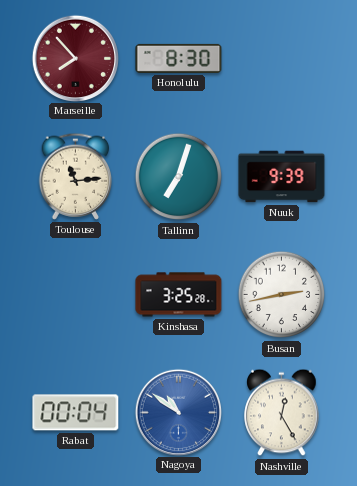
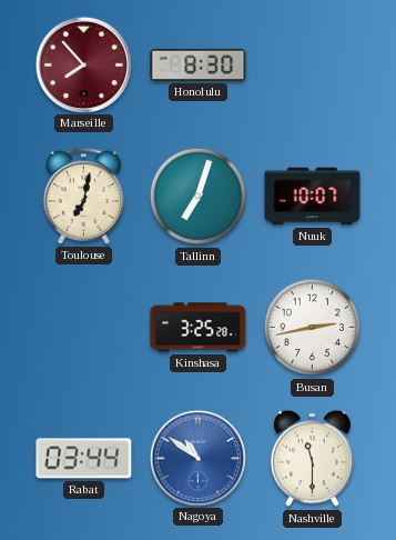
Toulouse: 11:14 -> 7:02 (84, 196)
Nuuk: 9:39 -> 10:07 (313, 197)
Rabat: 00:04 -> 03:44 (84, 459)
Nashville: 12:25 -> 11:30 (313, 459)
